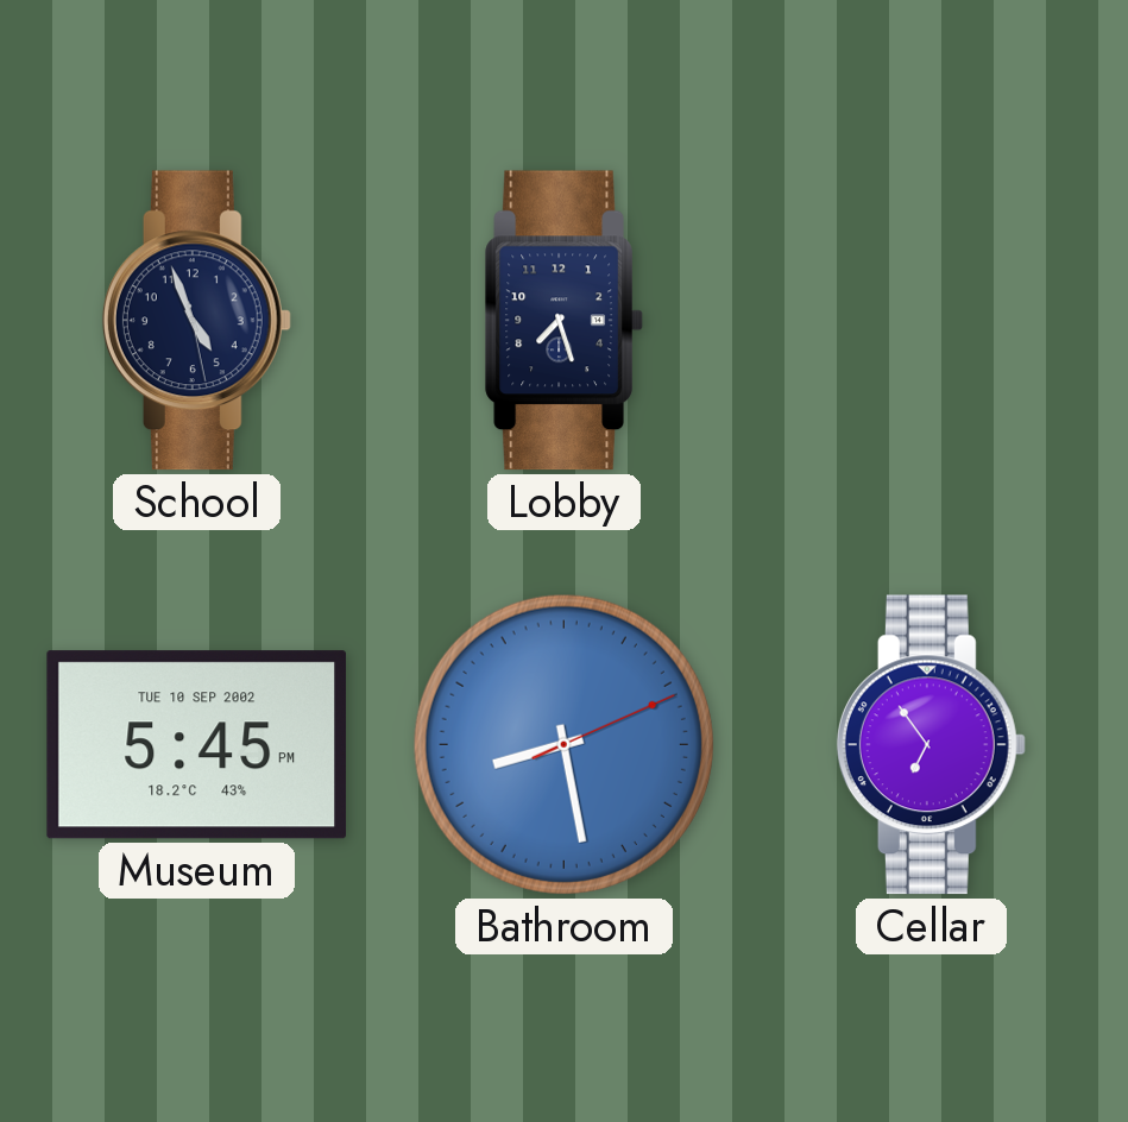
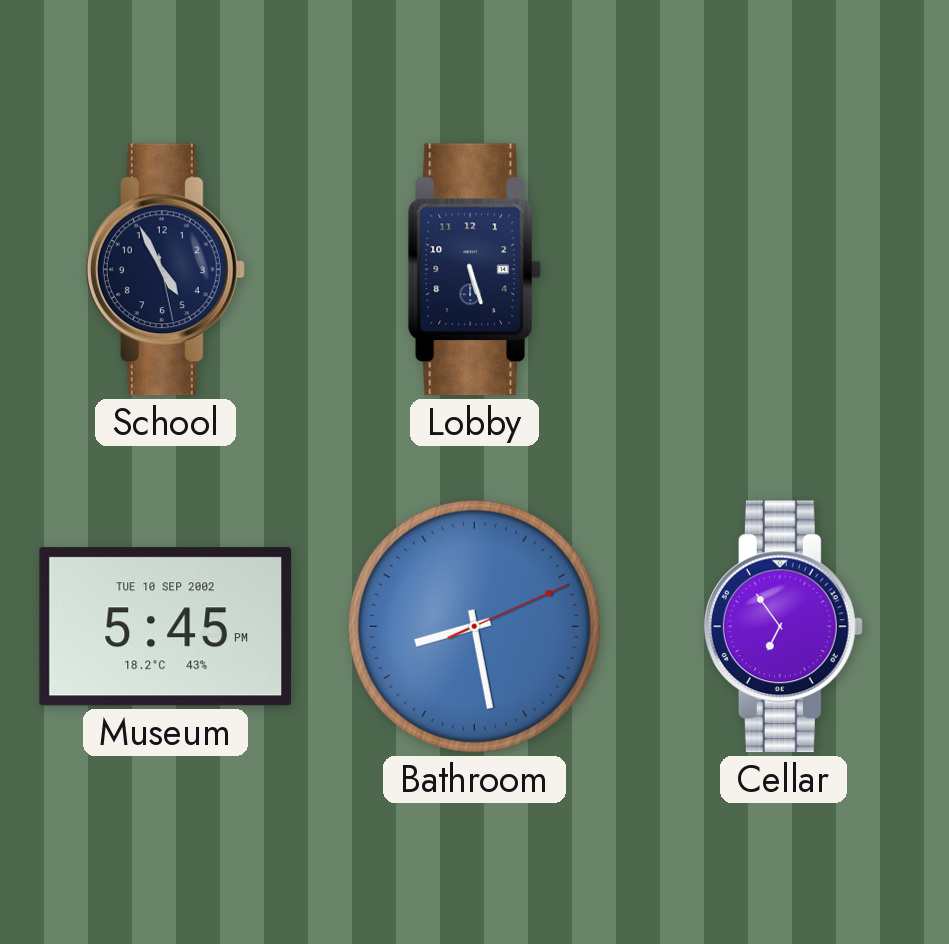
School: 4:56 -> 4:55 (165, 270)
Lobby: 7:27 -> 5:27 (474, 270)
